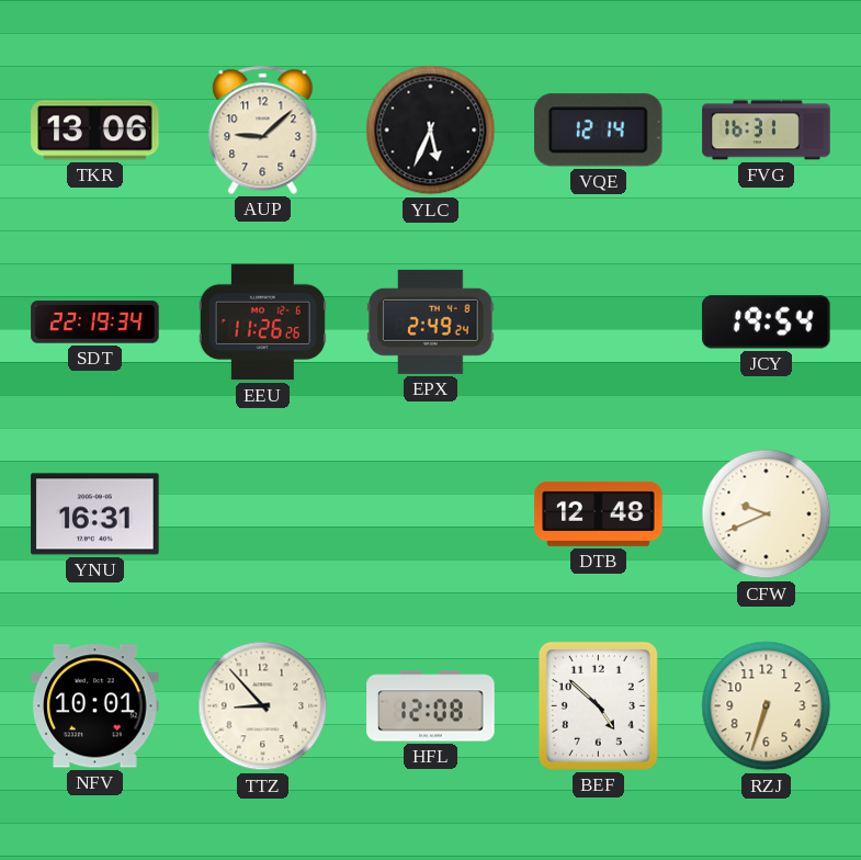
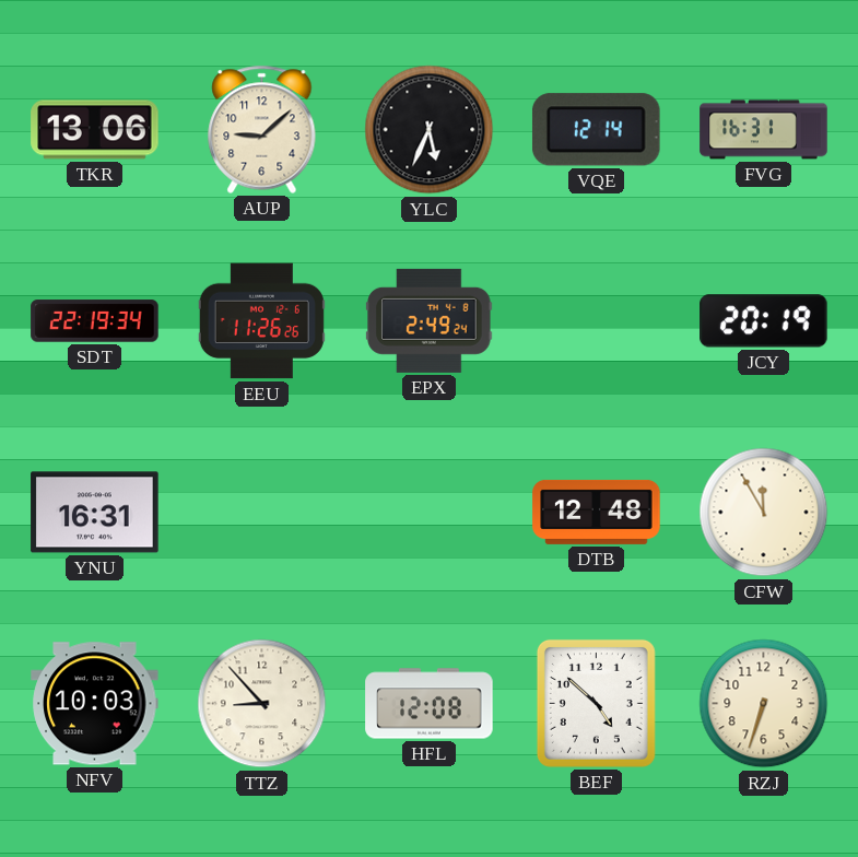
JCY: 19:54 -> 20:19 (764, 321)
CFW: 9:41 -> 11:55 (764, 513)
NFV: 10:01 -> 10:03 (95, 704)
